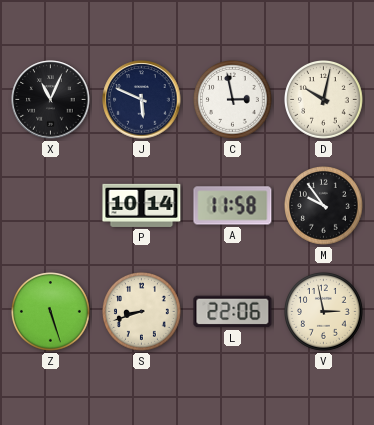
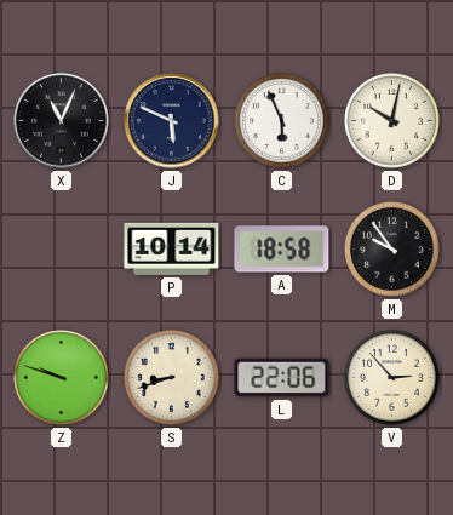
C: 2:58 -> 5:56 (282, 121)
A: 11:58 -> 18:58 (282, 250)
Z: 5:27 -> 9:48 (62, 378)
V: 2:58 -> 2:53 (392, 378)
